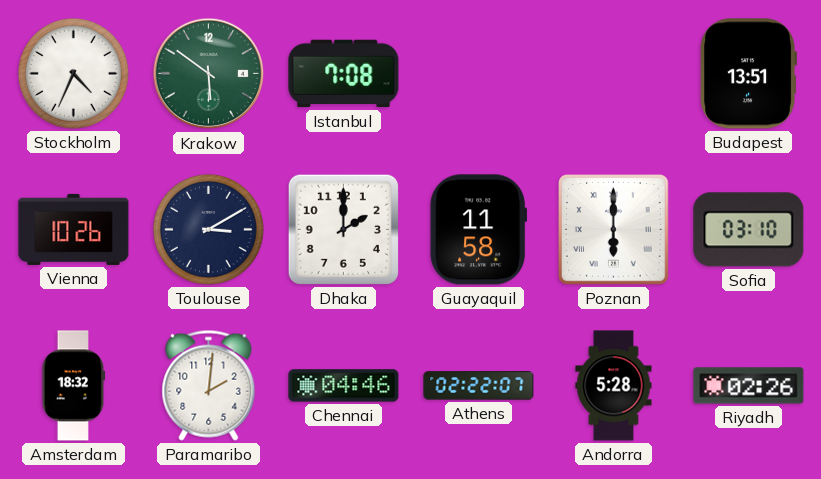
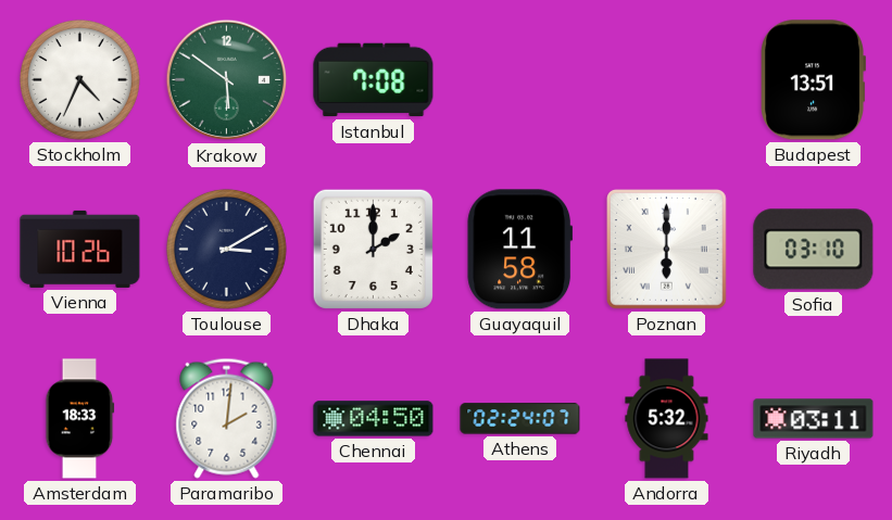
Amsterdam: 18:32 -> 18:33 (80, 419)
Chennai: 04:46 -> 04:50 (374, 419)
Athens: 02:22 -> 02:24 (520, 419)
Andorra: 5:28 -> 5:32 (667, 419)
Riyadh: 02:26 -> 03:11 (814, 419)
